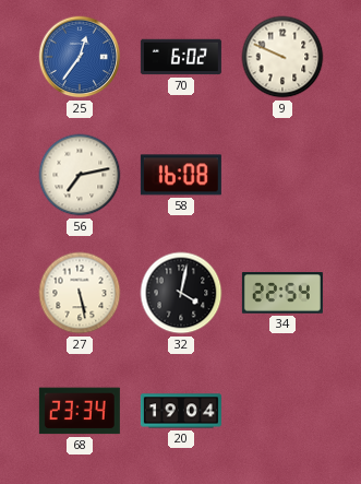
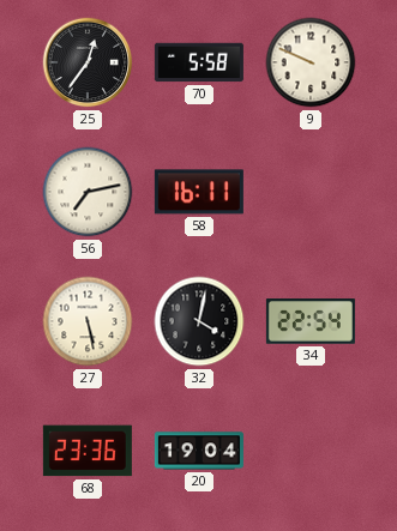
25 dial: blue -> black (88, 62)
70: 6:02 -> 5:58 (199, 62)
58: 16:08 -> 16:11 (199, 192)
68: 23:34 -> 23:36 (88, 451)
